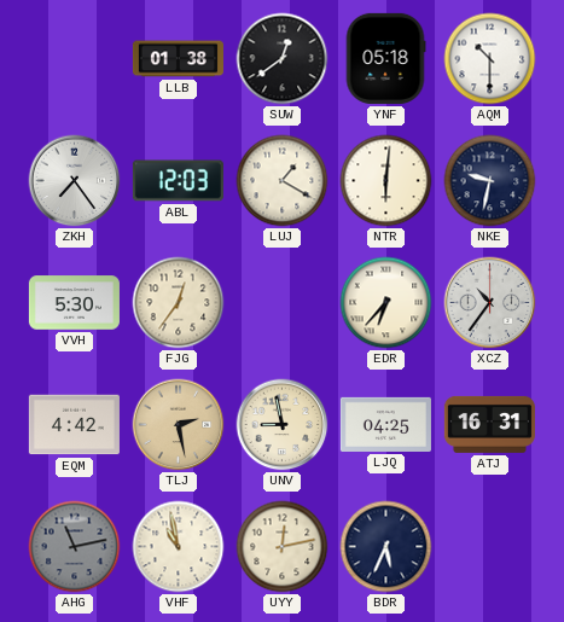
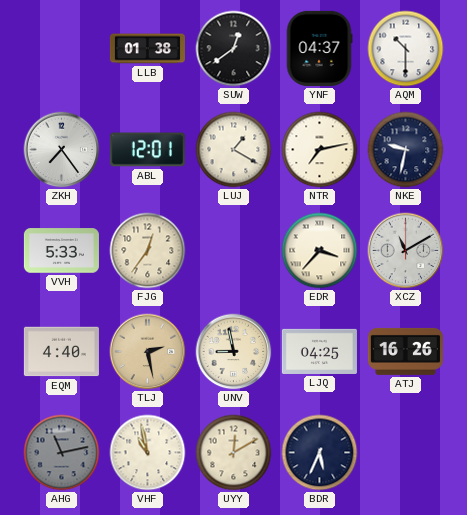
YNF: 05:18 -> 04:37 (319, 48)
ABL: 12:03 -> 12:01 (147, 150)
NTR: 6:01 -> 7:13 (320, 150)
VVH: 5:30 -> 5:33 (61, 251)
EDR: 6:37 -> 3:37 (320, 251)
XCZ: 10:36 -> 11:10 (406, 251)
EQM: 4:42 -> 4:40 (61, 352)
ATJ: 16:31 -> 16:26 (405, 351)
UYY: 12:13 -> 12:10 (234, 453)
